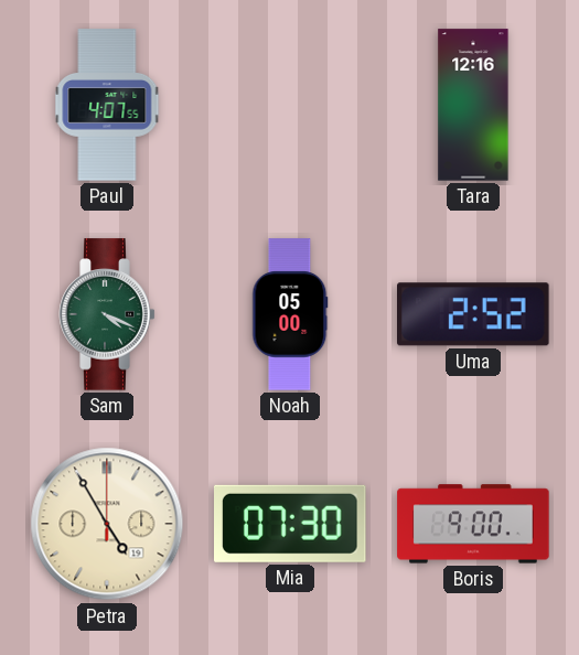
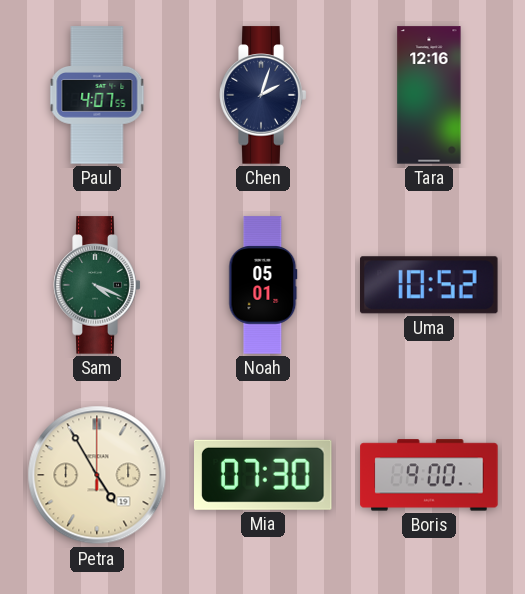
Chen: none -> 2:03 (263, 95)
Noah: 05:00 -> 05:01 (263, 285)
Uma: 2:52 -> 10:52 (430, 285)
